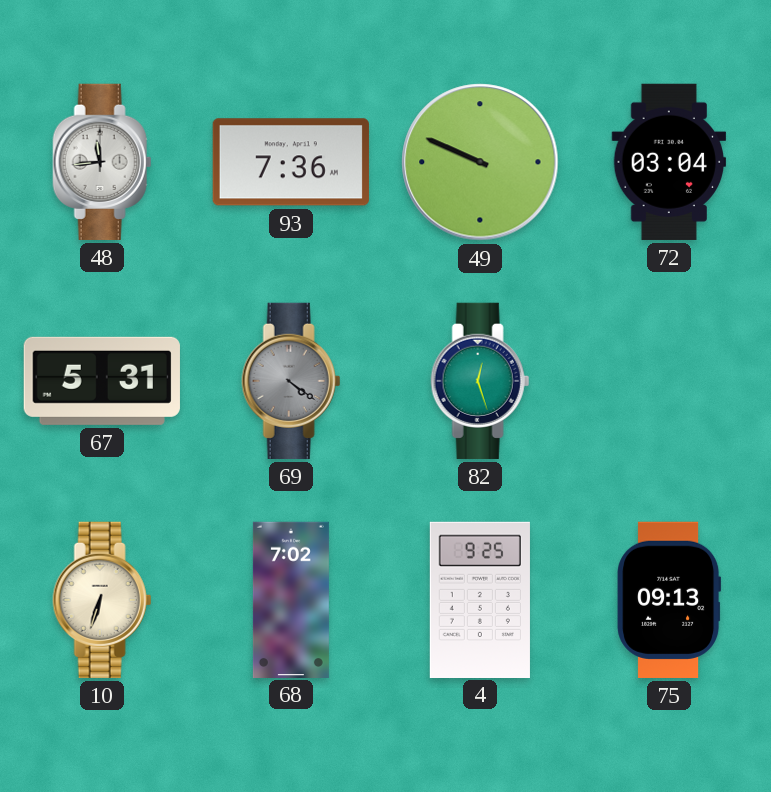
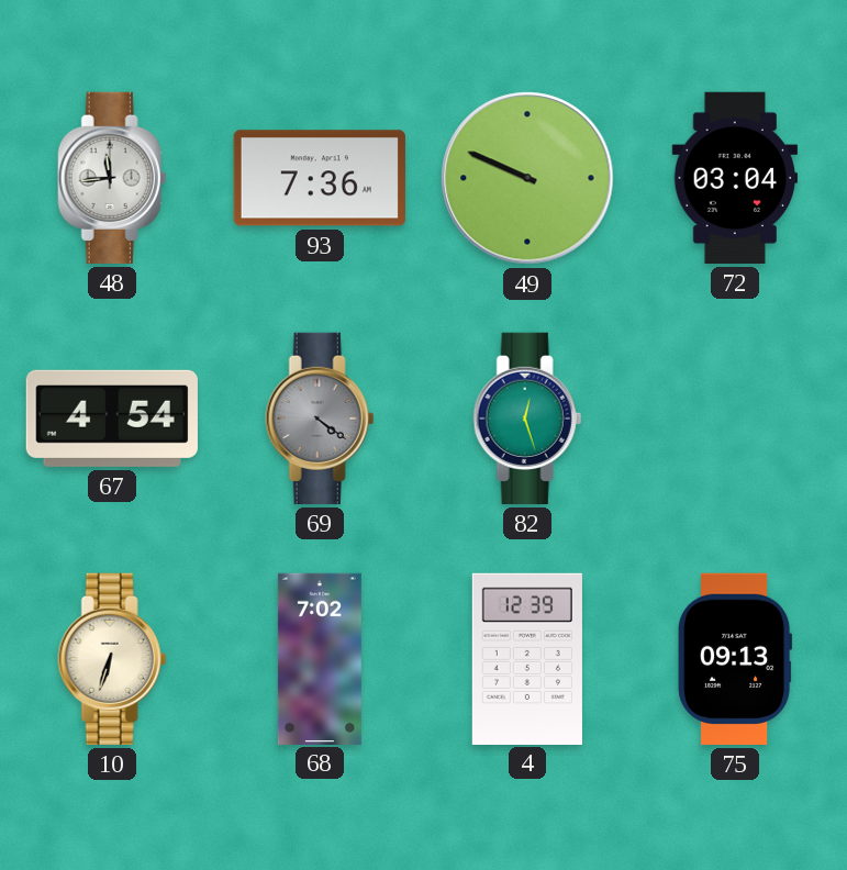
67: 5:31 -> 4:54 (112, 419)
4: 9:25 -> 12:39 (527, 658)
